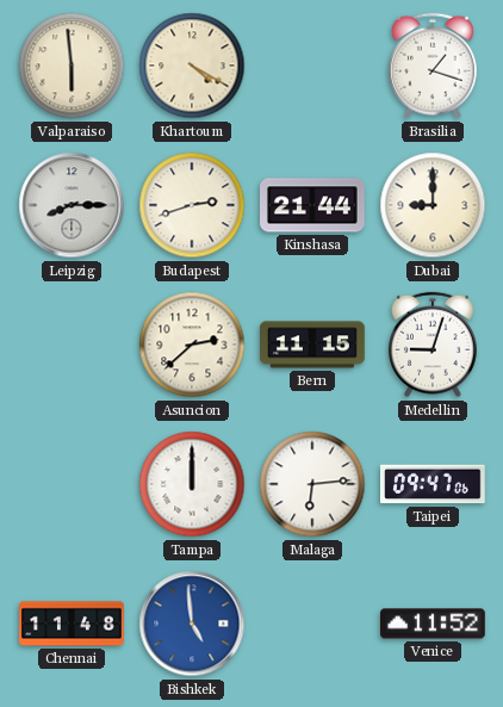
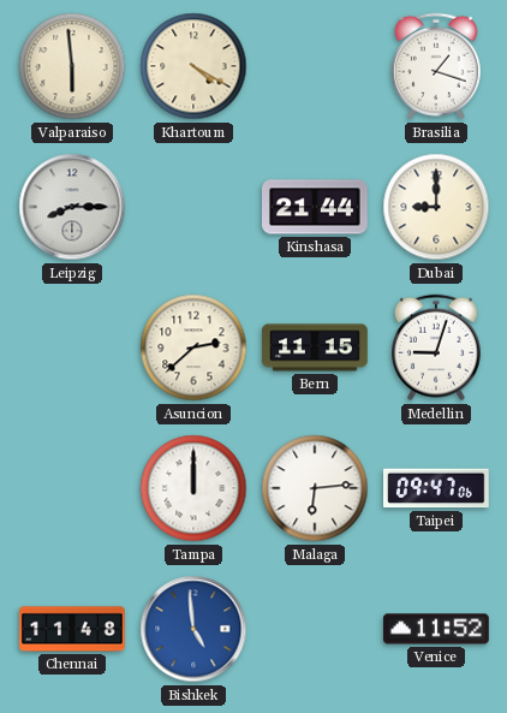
Budapest: 2:42 -> none (192, 205)
